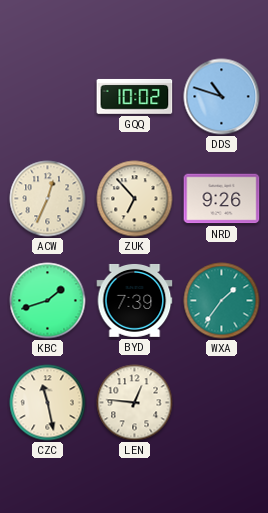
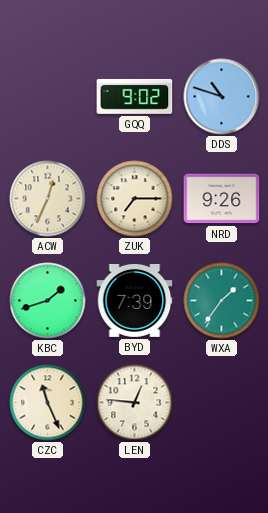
GQQ: 10:02 -> 9:02 (135, 96)
ZUK: 6:53 -> 7:15 (135, 199)
CZC: 11:28 -> 11:26 (48, 403)
